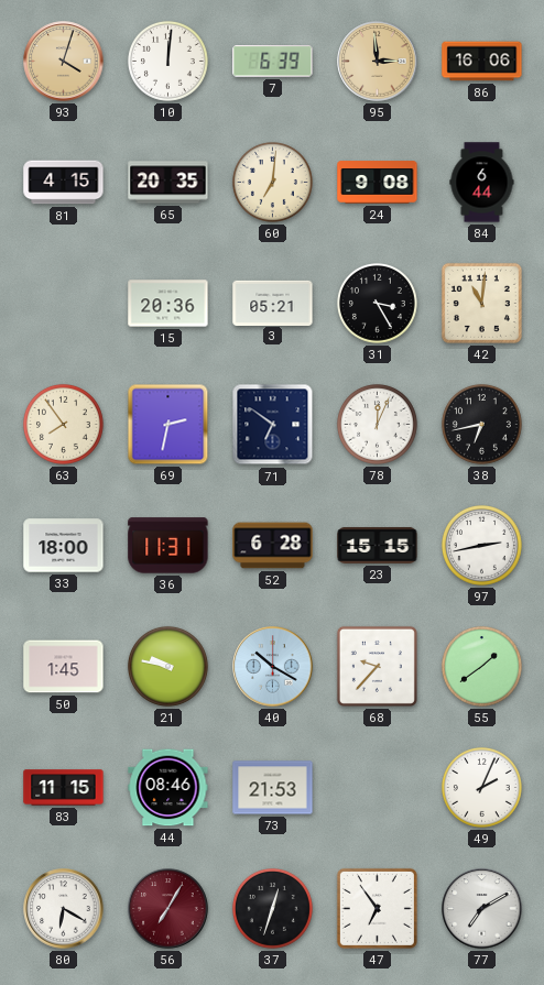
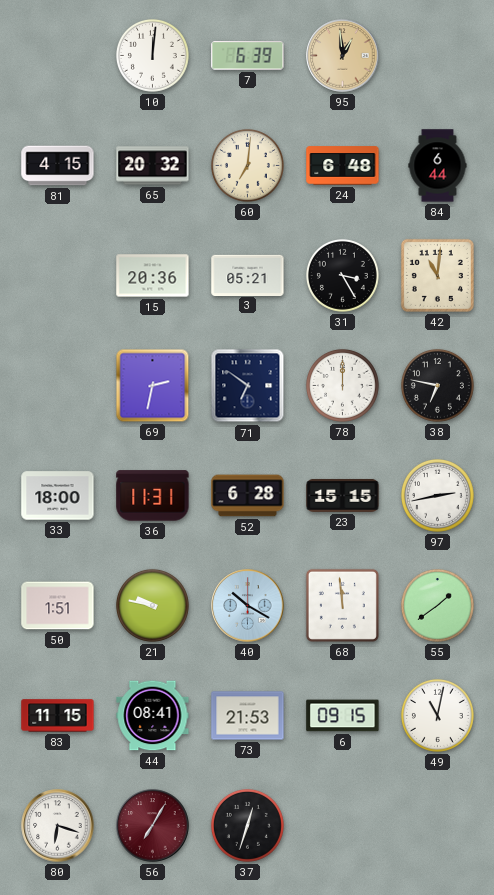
93: 4:03 -> none (64, 62)
95: 2:59 -> 12:59 (343, 56)
86: 16:06 -> none (482, 62)
65: 20:35 -> 20:32 (153, 166)
24: 9:08 -> 6:48 (343, 166)
63: 7:54 -> none (63, 424)
78: 12:04 -> 12:00 (342, 385)
38: 6:43 -> 6:47 (437, 385)
50: 1:45 -> 1:51 (58, 606)
68: 9:37 -> 11:59 (342, 605)
44: 08:46 -> 08:41 (153, 716)
6: none -> 09:15 (343, 716)
49: 2:04 -> 11:02 (437, 715)
80: 6:20 -> 6:18 (58, 826)
47: 6:54 -> none (377, 908)
77: 7:10 -> none (482, 909)
